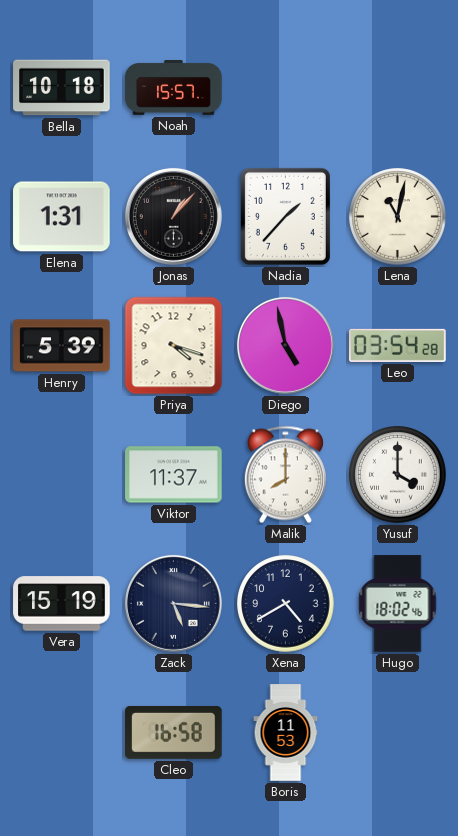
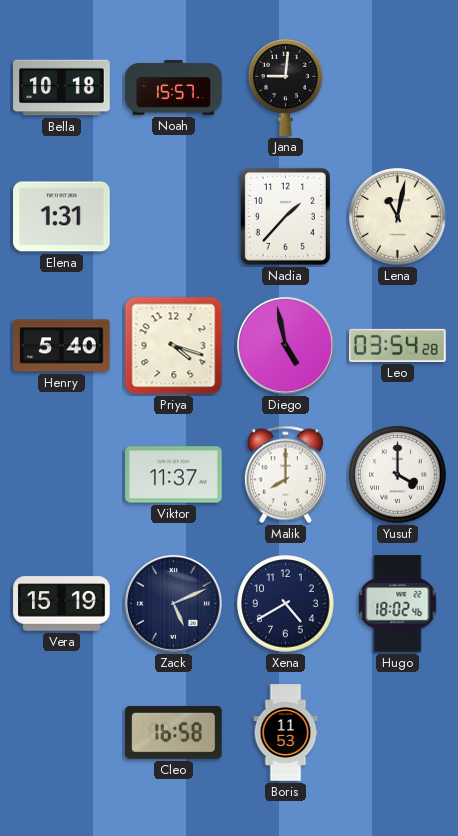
Jana: none -> 9:01 (286, 88)
Jonas: 1:07 -> none (173, 216)
Henry: 5:39 -> 5:40 (62, 346)
Zack: 5:16 -> 5:11 (173, 603)
